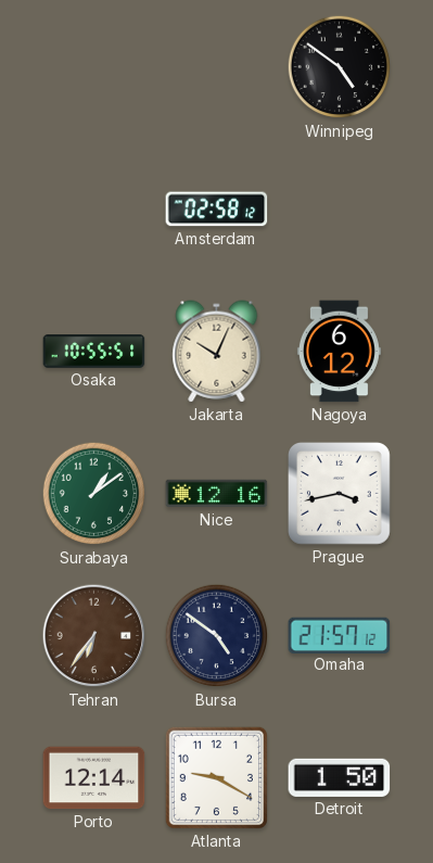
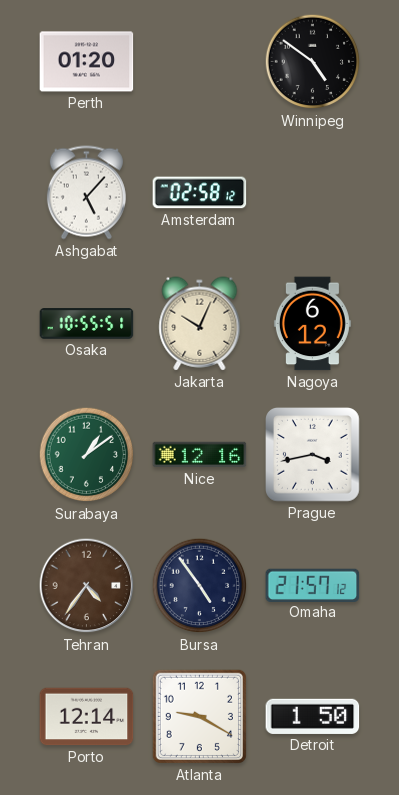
Perth: none -> 01:20 (87, 62)
Ashgabat: none -> 5:07 (86, 193)
Tehran: 6:36 -> 4:36 (87, 586)
Bursa: 4:51 -> 4:54 (200, 586)
